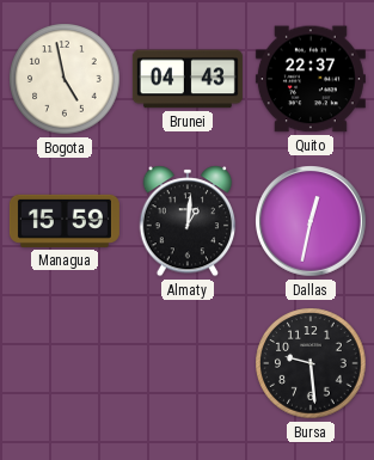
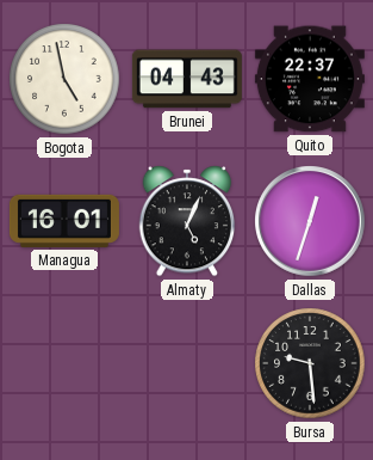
Managua: 15:59 -> 16:01 (64, 221)
Almaty: 1:01 -> 5:04 (187, 221)
Dallas: 12:32 -> 12:33 (311, 222)
